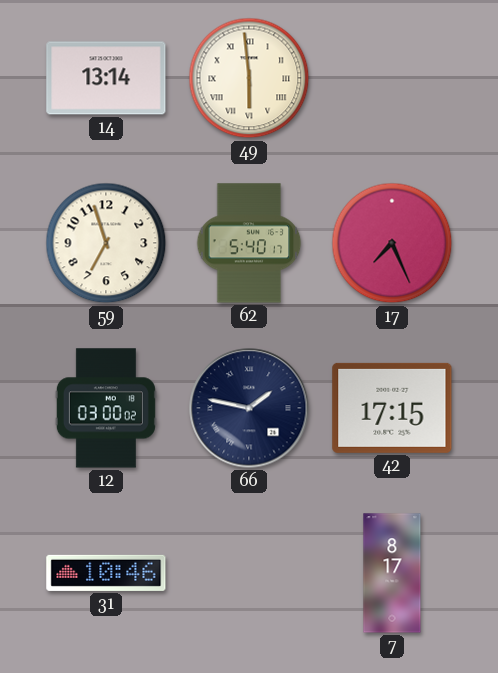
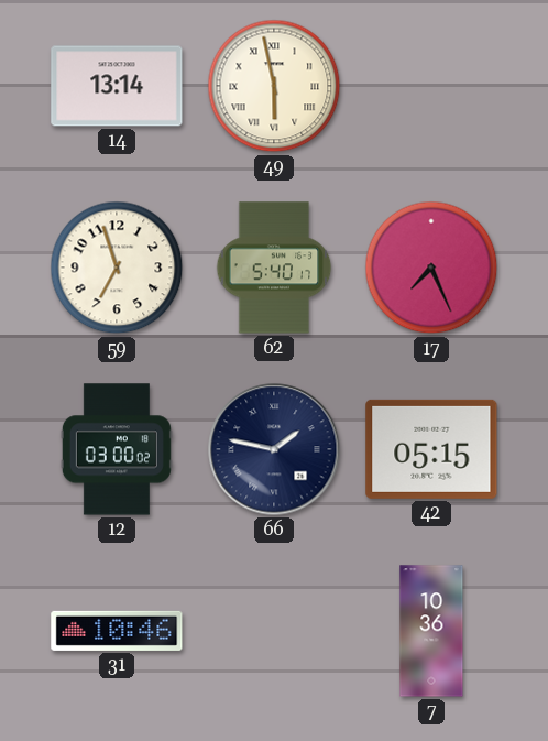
49: 5:59 -> 5:58 (274, 86)
42: 17:15 -> 05:15 (431, 449)
7: 8:17 -> 10:36 (431, 631)
